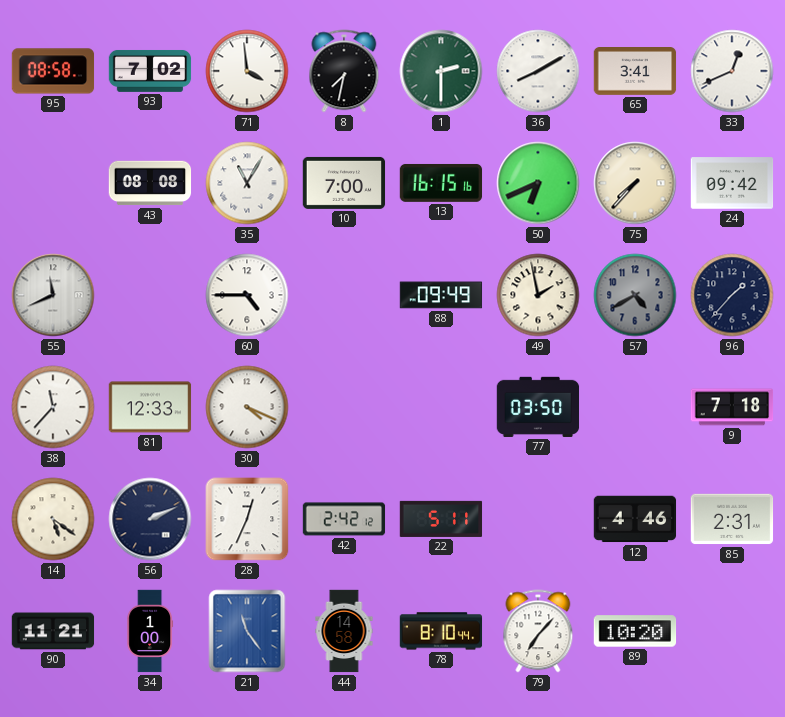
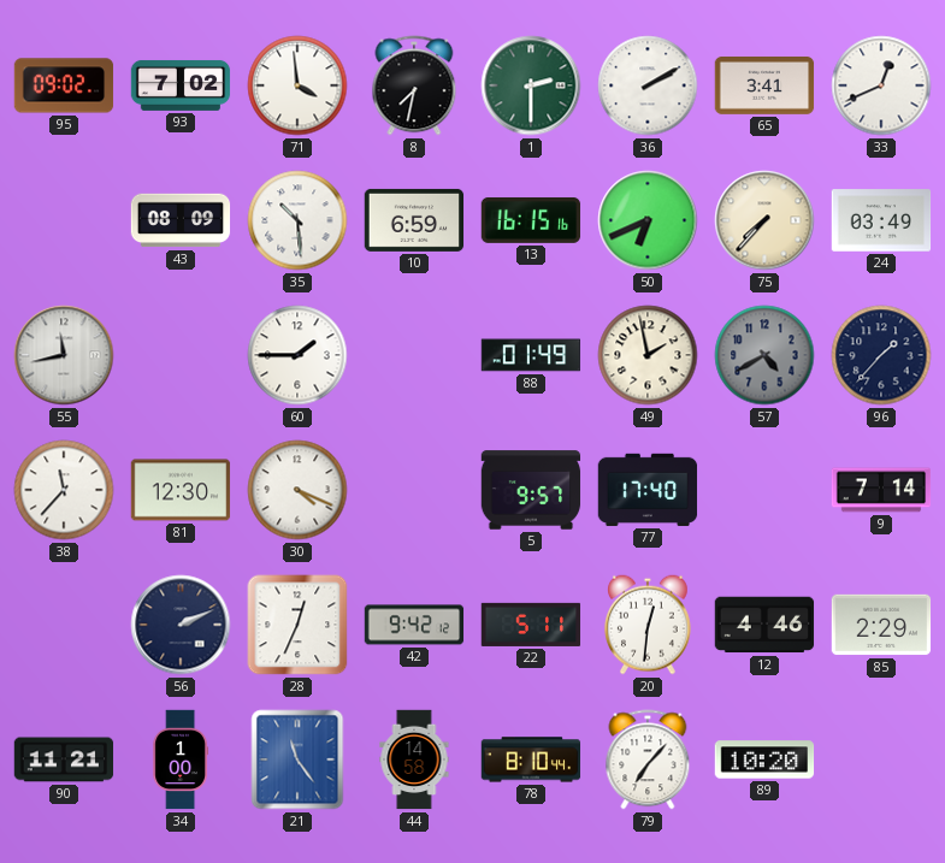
95: 08:58 -> 09:02 (64, 85)
36: 8:10 -> 2:10 (648, 85)
43: 08:08 -> 08:09 (181, 220)
35: 11:05 -> 10:29 (297, 220)
10: 7:00 -> 6:59 (414, 220)
24: 09:42 -> 03:49 (881, 220)
55: 11:41 -> 11:43 (64, 355)
60: 4:45 -> 1:45 (297, 355)
88: 09:49 -> 01:49 (531, 355)
81: 12:33 -> 12:30 (181, 490)
5: none -> 9:57 (531, 490)
77: 03:50 -> 17:40 (648, 490)
9: 7:18 -> 7:14 (881, 490)
14: 5:21 -> none (53, 519)
42: 2:42 -> 9:42 (414, 625)
20: none -> 12:31 (649, 625)
85: 2:31 -> 2:29 (881, 625)
